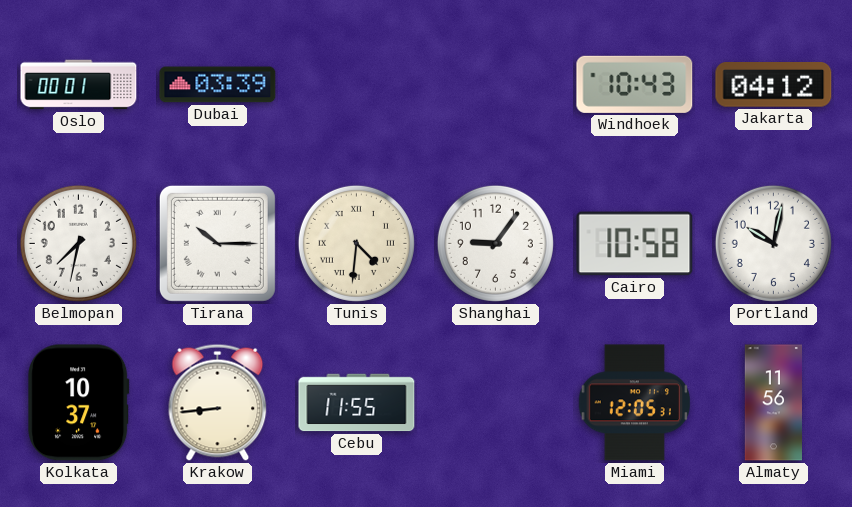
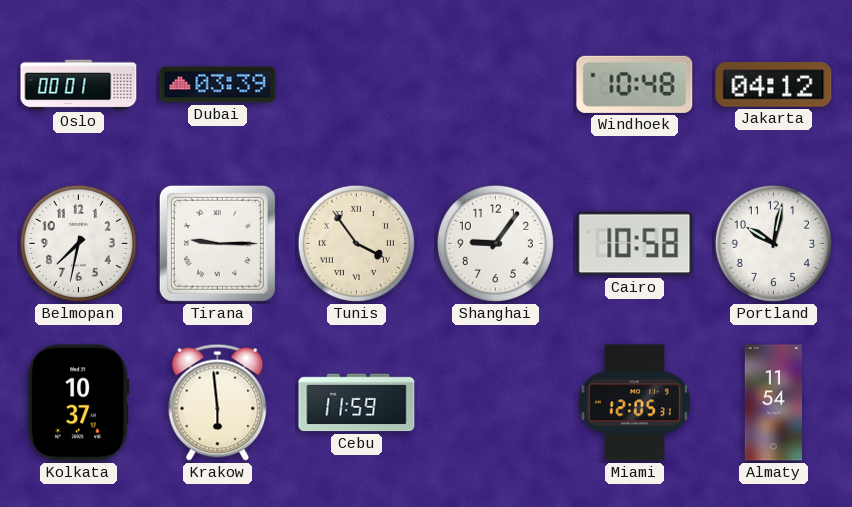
Windhoek: 10:43 -> 10:48 (635, 84)
Tirana: 10:15 -> 9:15 (217, 243)
Tunis: 4:31 -> 3:54 (356, 243)
Krakow: 8:44 -> 5:59 (218, 402)
Cebu: 11:55 -> 11:59 (357, 403)
Almaty: 11:56 -> 11:54 (773, 403)
